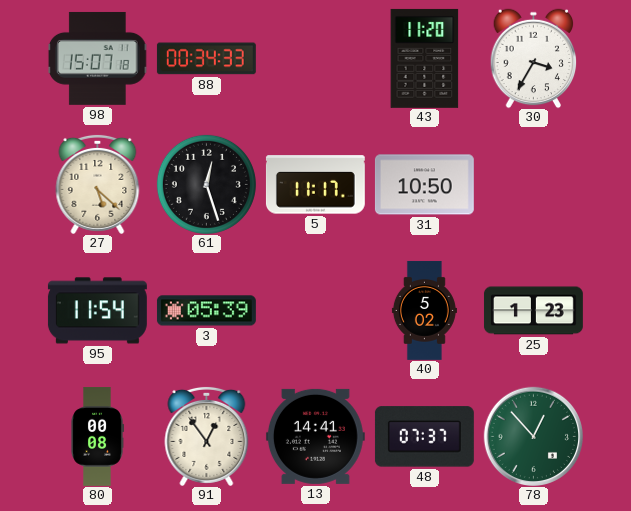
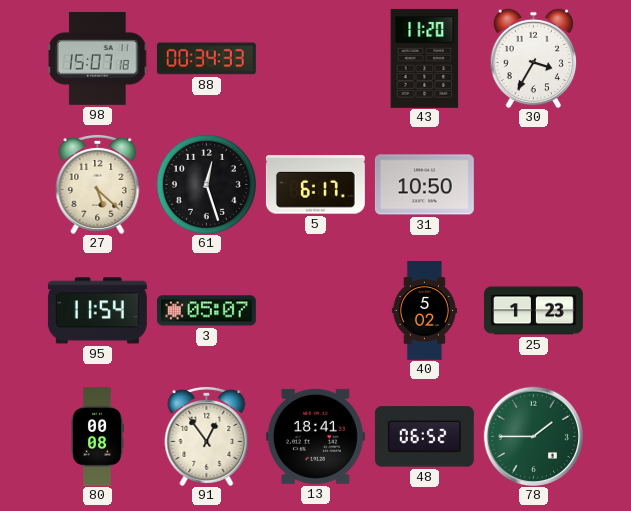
5: 11:17 -> 6:17 (315, 185)
3: 05:39 -> 05:07 (206, 311)
13: 14:41 -> 18:41 (315, 436)
48: 07:37 -> 06:52 (424, 437)
78: 12:53 -> 1:45 (533, 436)
